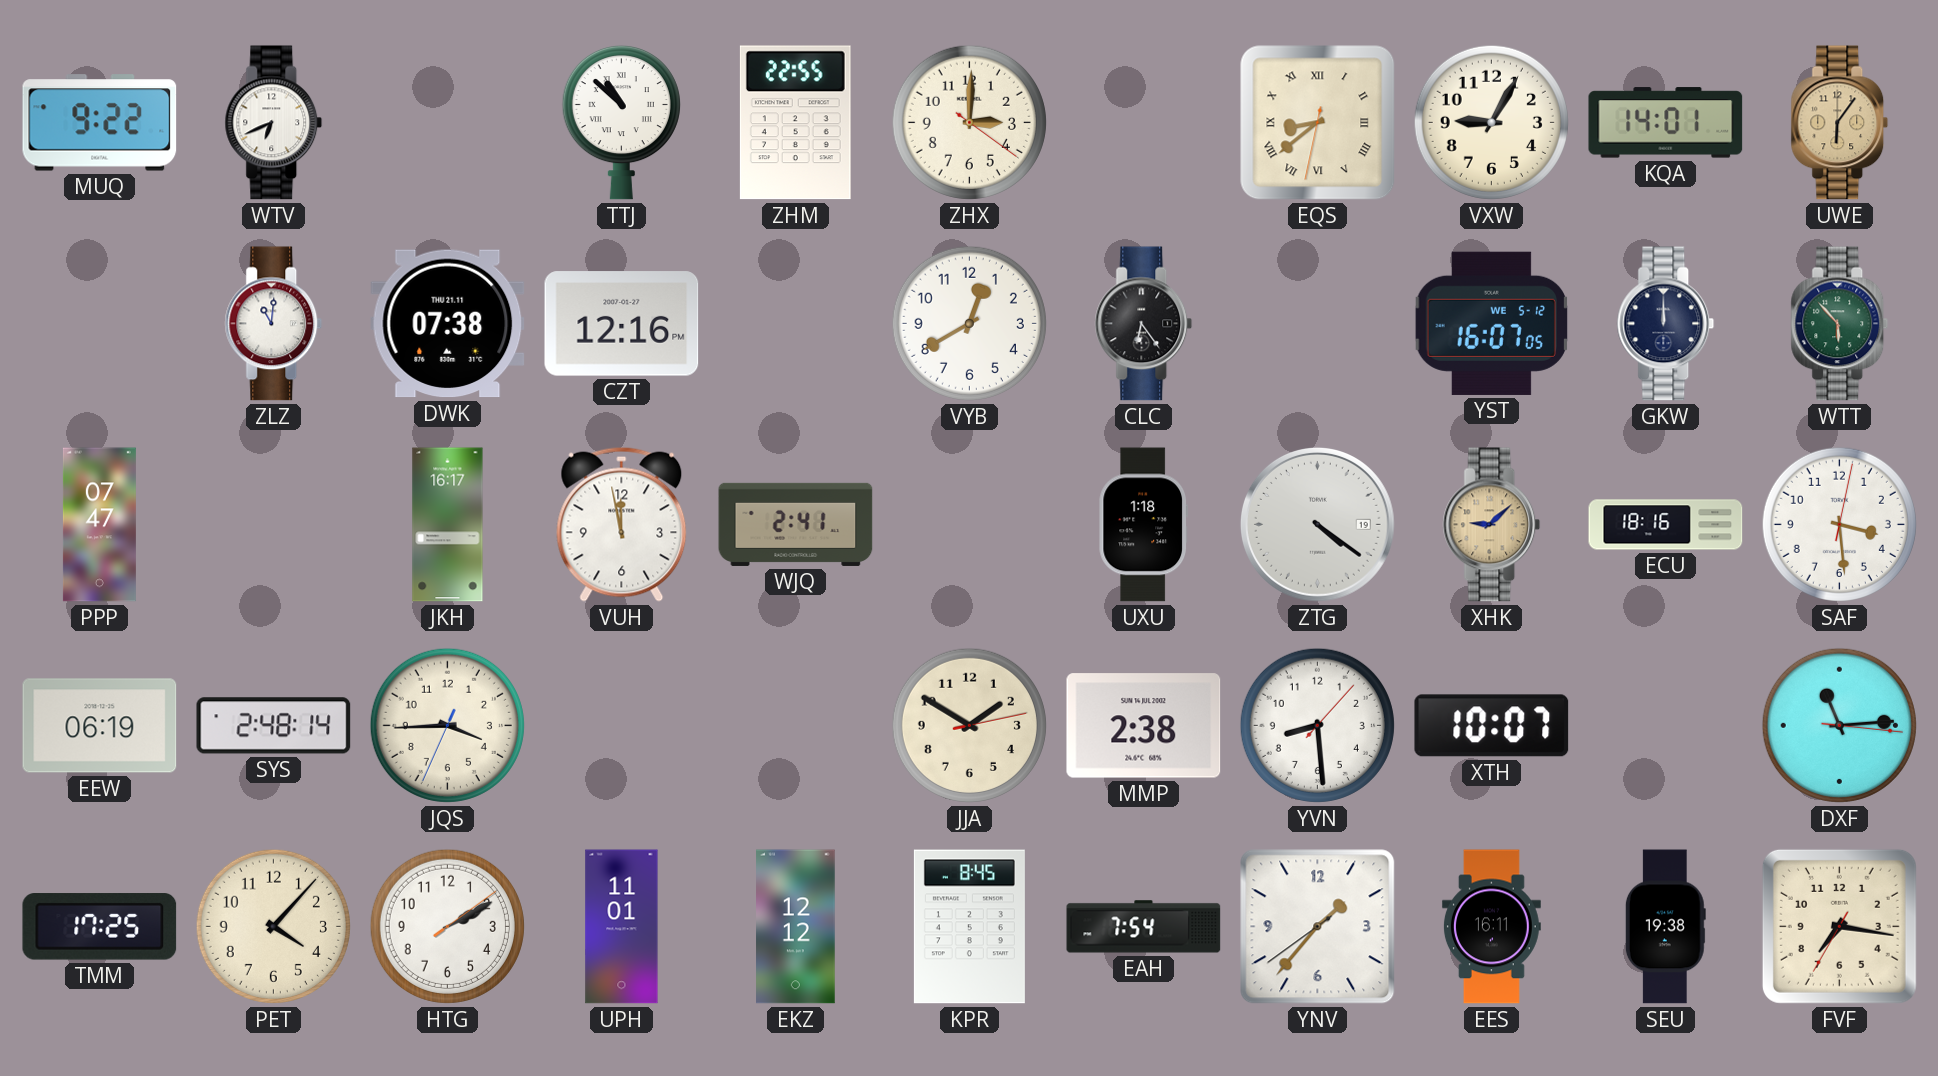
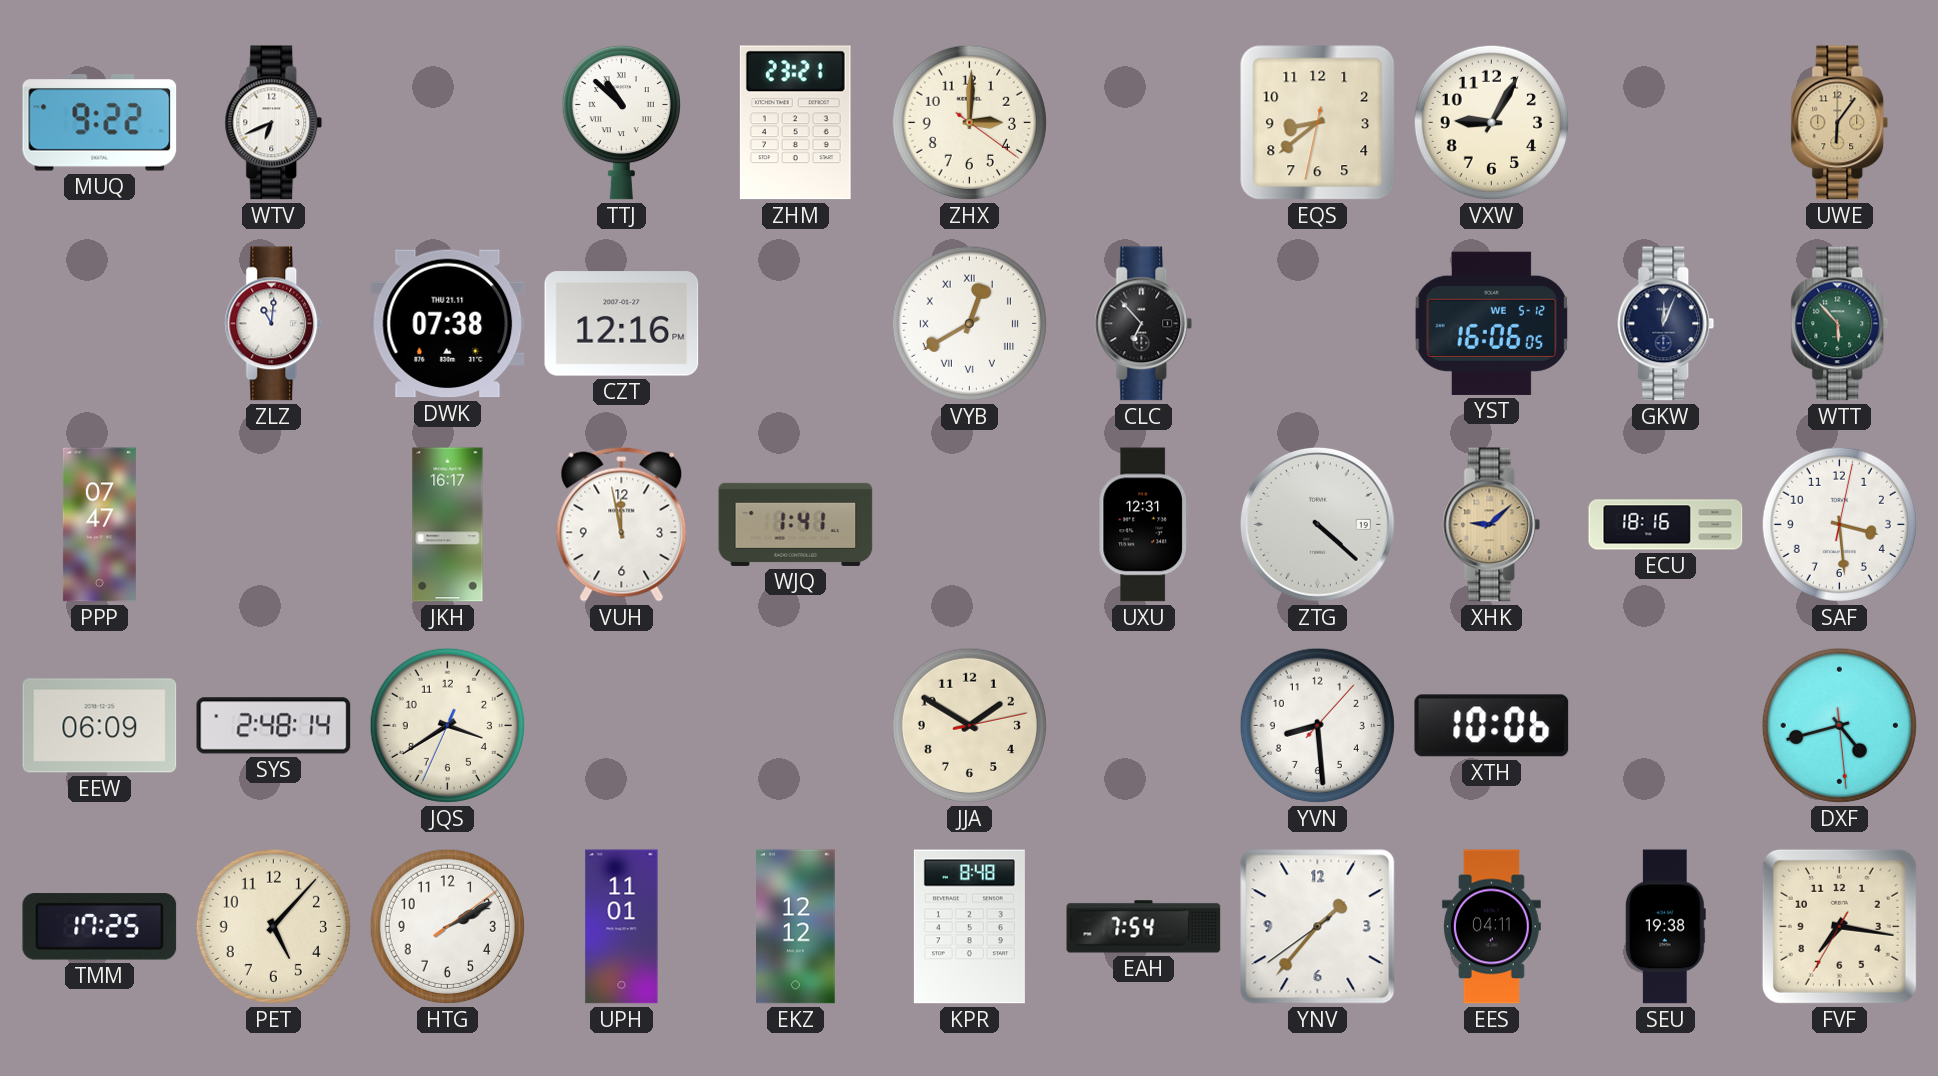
ZHM: 22:55 -> 23:21 (795, 123)
EQS numerals: Roman -> Arabic (1318, 123)
KQA: 14:01 -> none (1666, 123)
VYB numerals: Arabic -> Roman (969, 323)
CLC: 6:24 -> 6:53 (1144, 324)
YST: 16:07 -> 16:06 (1492, 323)
GKW: 12:00 -> 12:04 (1666, 324)
WJQ: 2:41 -> 1:41 (796, 524)
UXU: 1:18 -> 12:31 (1143, 525)
ZTG: 4:21 -> 4:22 (1317, 524)
EEW: 06:19 -> 06:09 (100, 726)
JQS: 3:44 -> 3:39 (447, 725)
MMP: 2:38 -> none (1144, 726)
XTH: 10:07 -> 10:06 (1492, 726)
DXF: 11:14 -> 4:42 (1839, 725)
PET: 4:07 -> 5:07 (273, 926)
KPR: 8:45 -> 8:48 (969, 927)
EES: 16:11 -> 04:11 (1491, 927)
